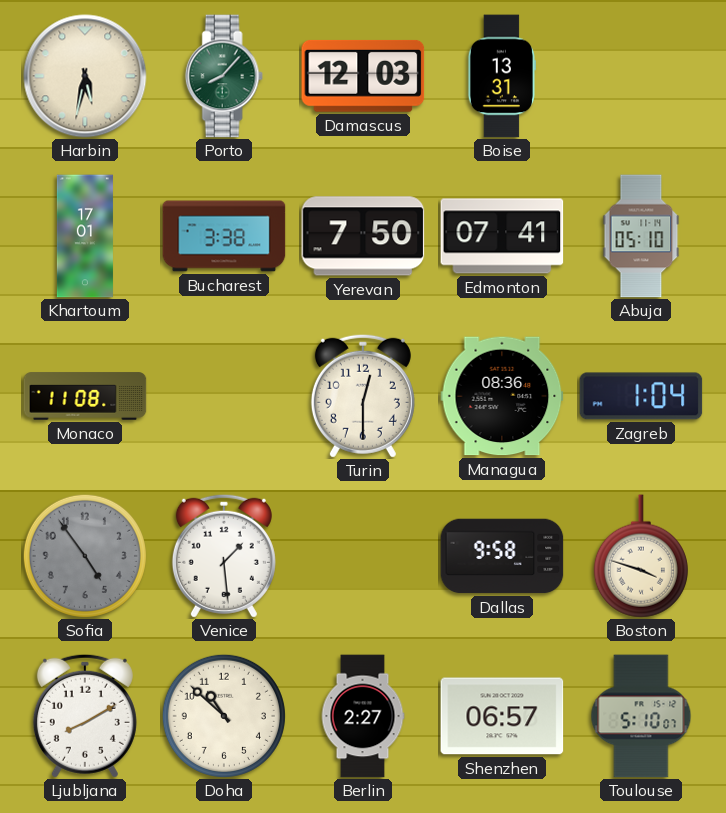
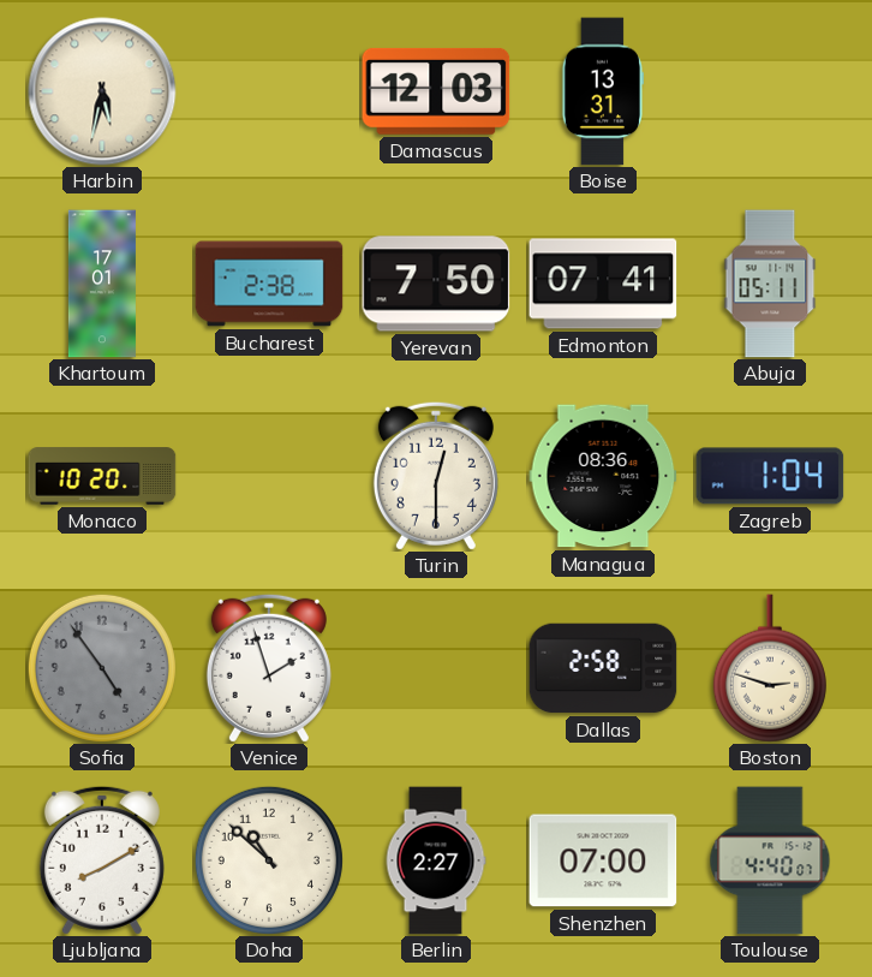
Porto: 8:07 -> none (224, 76)
Bucharest: 3:38 -> 2:38 (269, 284)
Abuja: 05:10 -> 05:11 (770, 284)
Monaco: 11:08 -> 10:20 (102, 476)
Venice: 1:29 -> 1:57 (269, 668)
Dallas: 9:58 -> 2:58 (603, 668)
Boston: 3:48 -> 2:48 (770, 668)
Shenzhen: 06:57 -> 07:00 (603, 860)
Toulouse: 5:10 -> 4:40 (770, 860)
